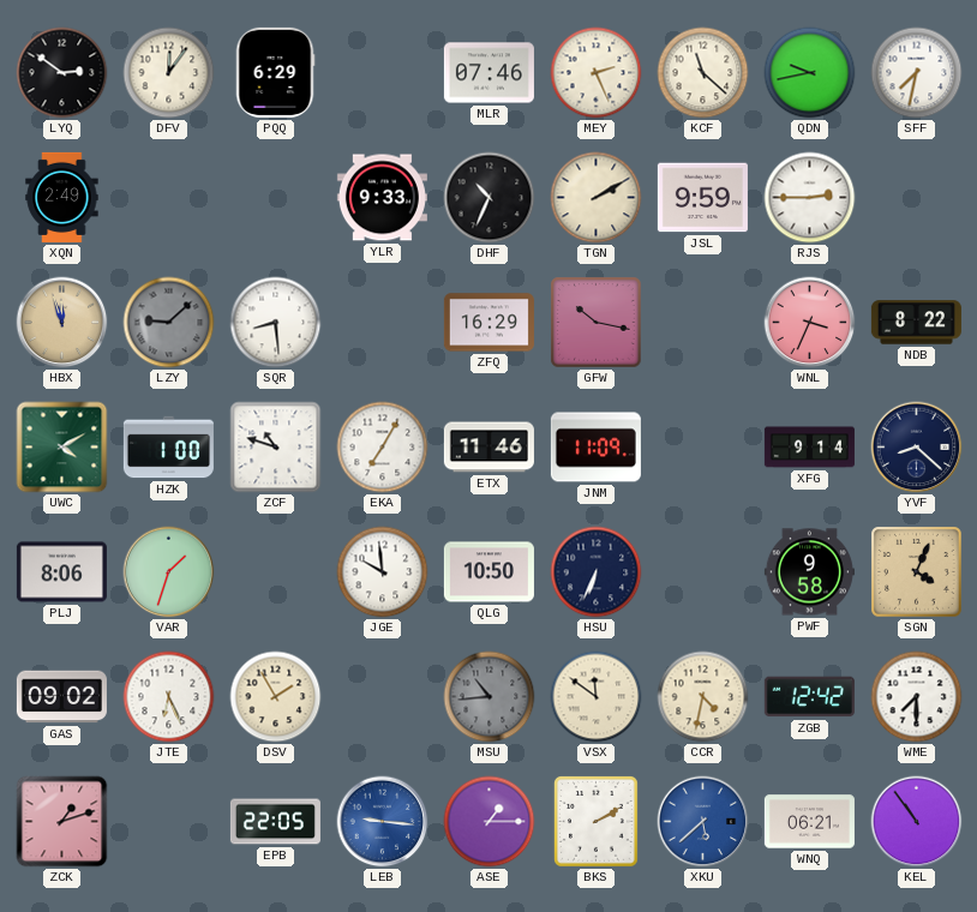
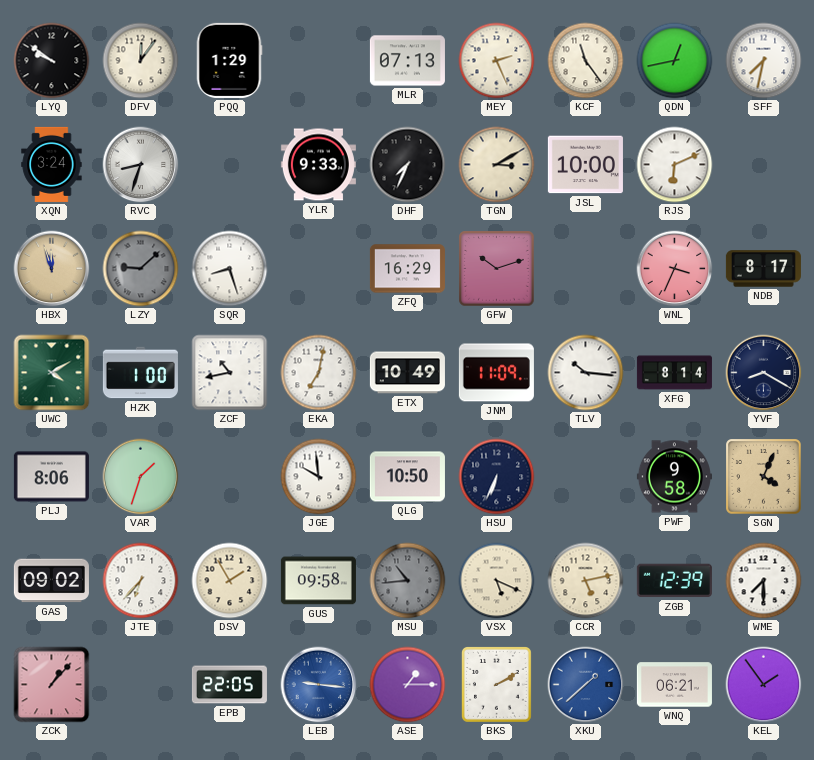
LYQ: 2:51 -> 9:51 (52, 61)
PQQ: 6:29 -> 1:29 (229, 60)
MLR: 07:46 -> 07:13 (407, 61)
KCF: 11:22 -> 11:24 (586, 61)
QDN: 9:43 -> 12:43 (675, 61)
XQN: 2:49 -> 3:24 (52, 164)
RVC: none -> 8:33 (141, 165)
DHF: 10:34 -> 7:34 (408, 165)
TGN: 2:10 -> 3:10 (497, 165)
JSL: 9:59 -> 10:00 (585, 165)
RJS: 2:45 -> 6:11 (675, 165)
SQR: 8:29 -> 8:27 (230, 269)
GFW: 10:17 -> 10:12 (497, 269)
NDB: 8:22 -> 8:17 (763, 269)
ZCF: 10:48 -> 10:43 (230, 373)
EKA: 7:05 -> 7:02 (319, 373)
ETX: 11:46 -> 10:49 (407, 373)
TLV: none -> 10:16 (586, 373)
XFG: 9:14 -> 8:14 (674, 373)
YVF: 8:22 -> 8:20 (764, 373)
JTE: 6:26 -> 6:37 (141, 581)
GUS: none -> 09:58 (318, 581)
VSX: 11:51 -> 5:19 (497, 581)
CCR: 4:32 -> 5:13 (586, 581)
ZGB: 12:42 -> 12:39 (674, 581)
ZCK: 1:12 -> 1:07 (52, 685)
XKU: 5:38 -> 1:38 (586, 685)
KEL: 10:54 -> 1:54 (764, 685)
